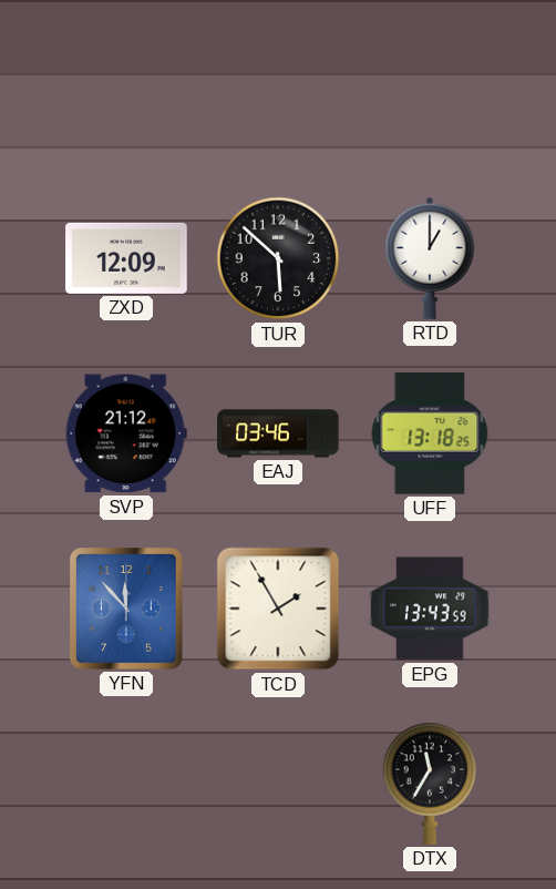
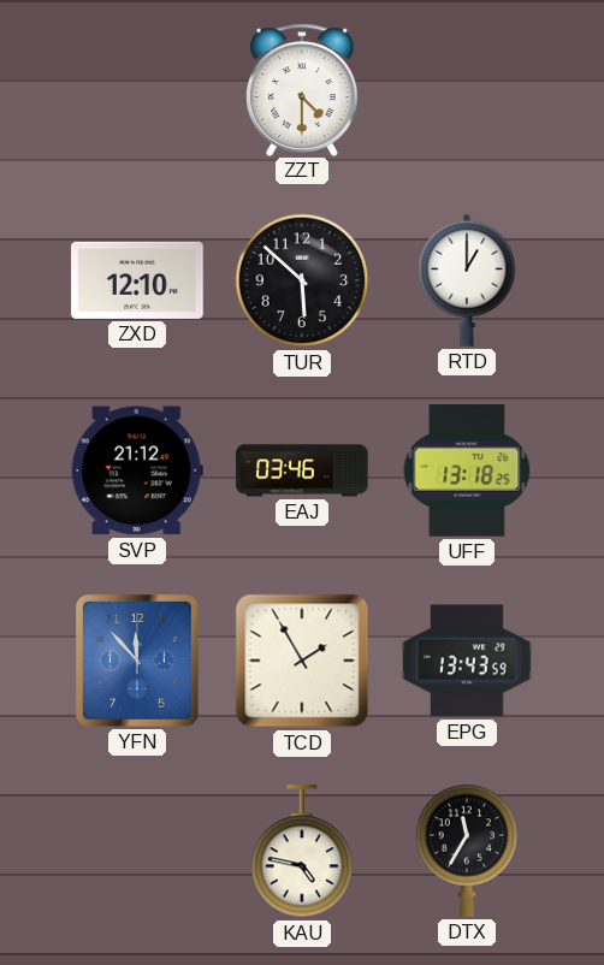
ZZT: none -> 4:30 (302, 89)
ZXD: 12:09 -> 12:10 (137, 280)
KAU: none -> 4:47 (302, 852)
